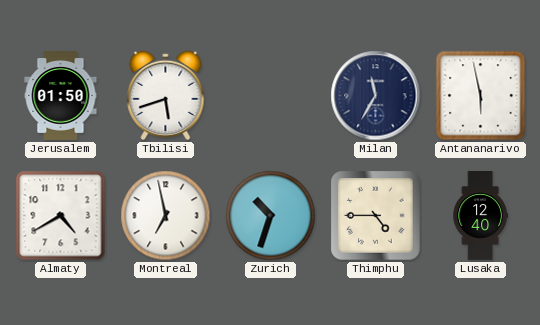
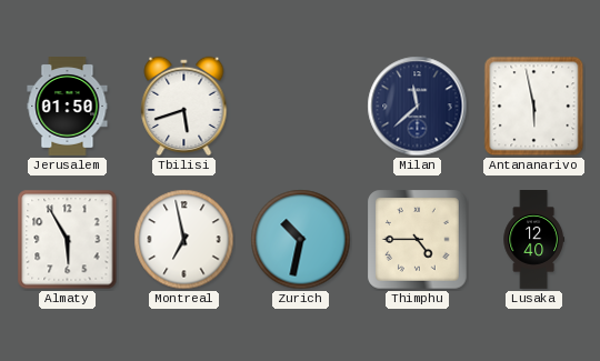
Milan: 11:35 -> 11:38 (418, 107)
Almaty: 4:40 -> 5:55 (68, 240)
Zurich: 10:33 -> 10:32 (301, 240)
